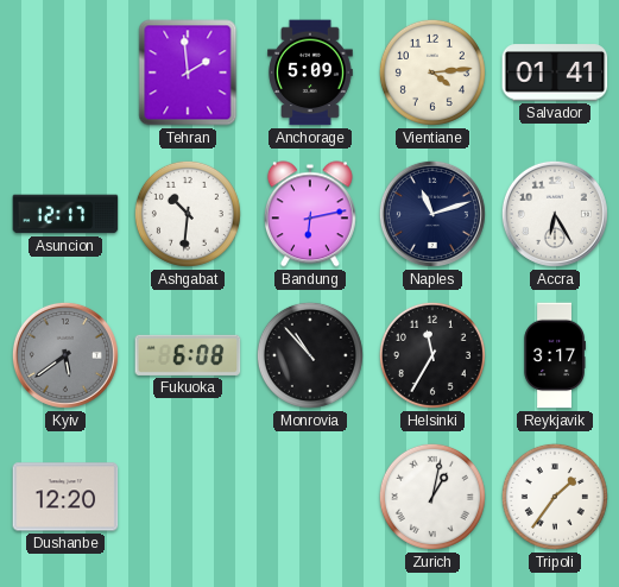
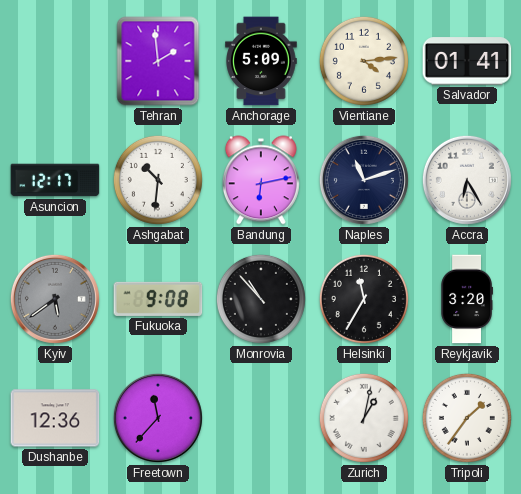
Fukuoka: 6:08 -> 9:08 (158, 299)
Reykjavik: 3:17 -> 3:20 (467, 299)
Dushanbe: 12:20 -> 12:36 (55, 418)
Freetown: none -> 11:37 (158, 418)
